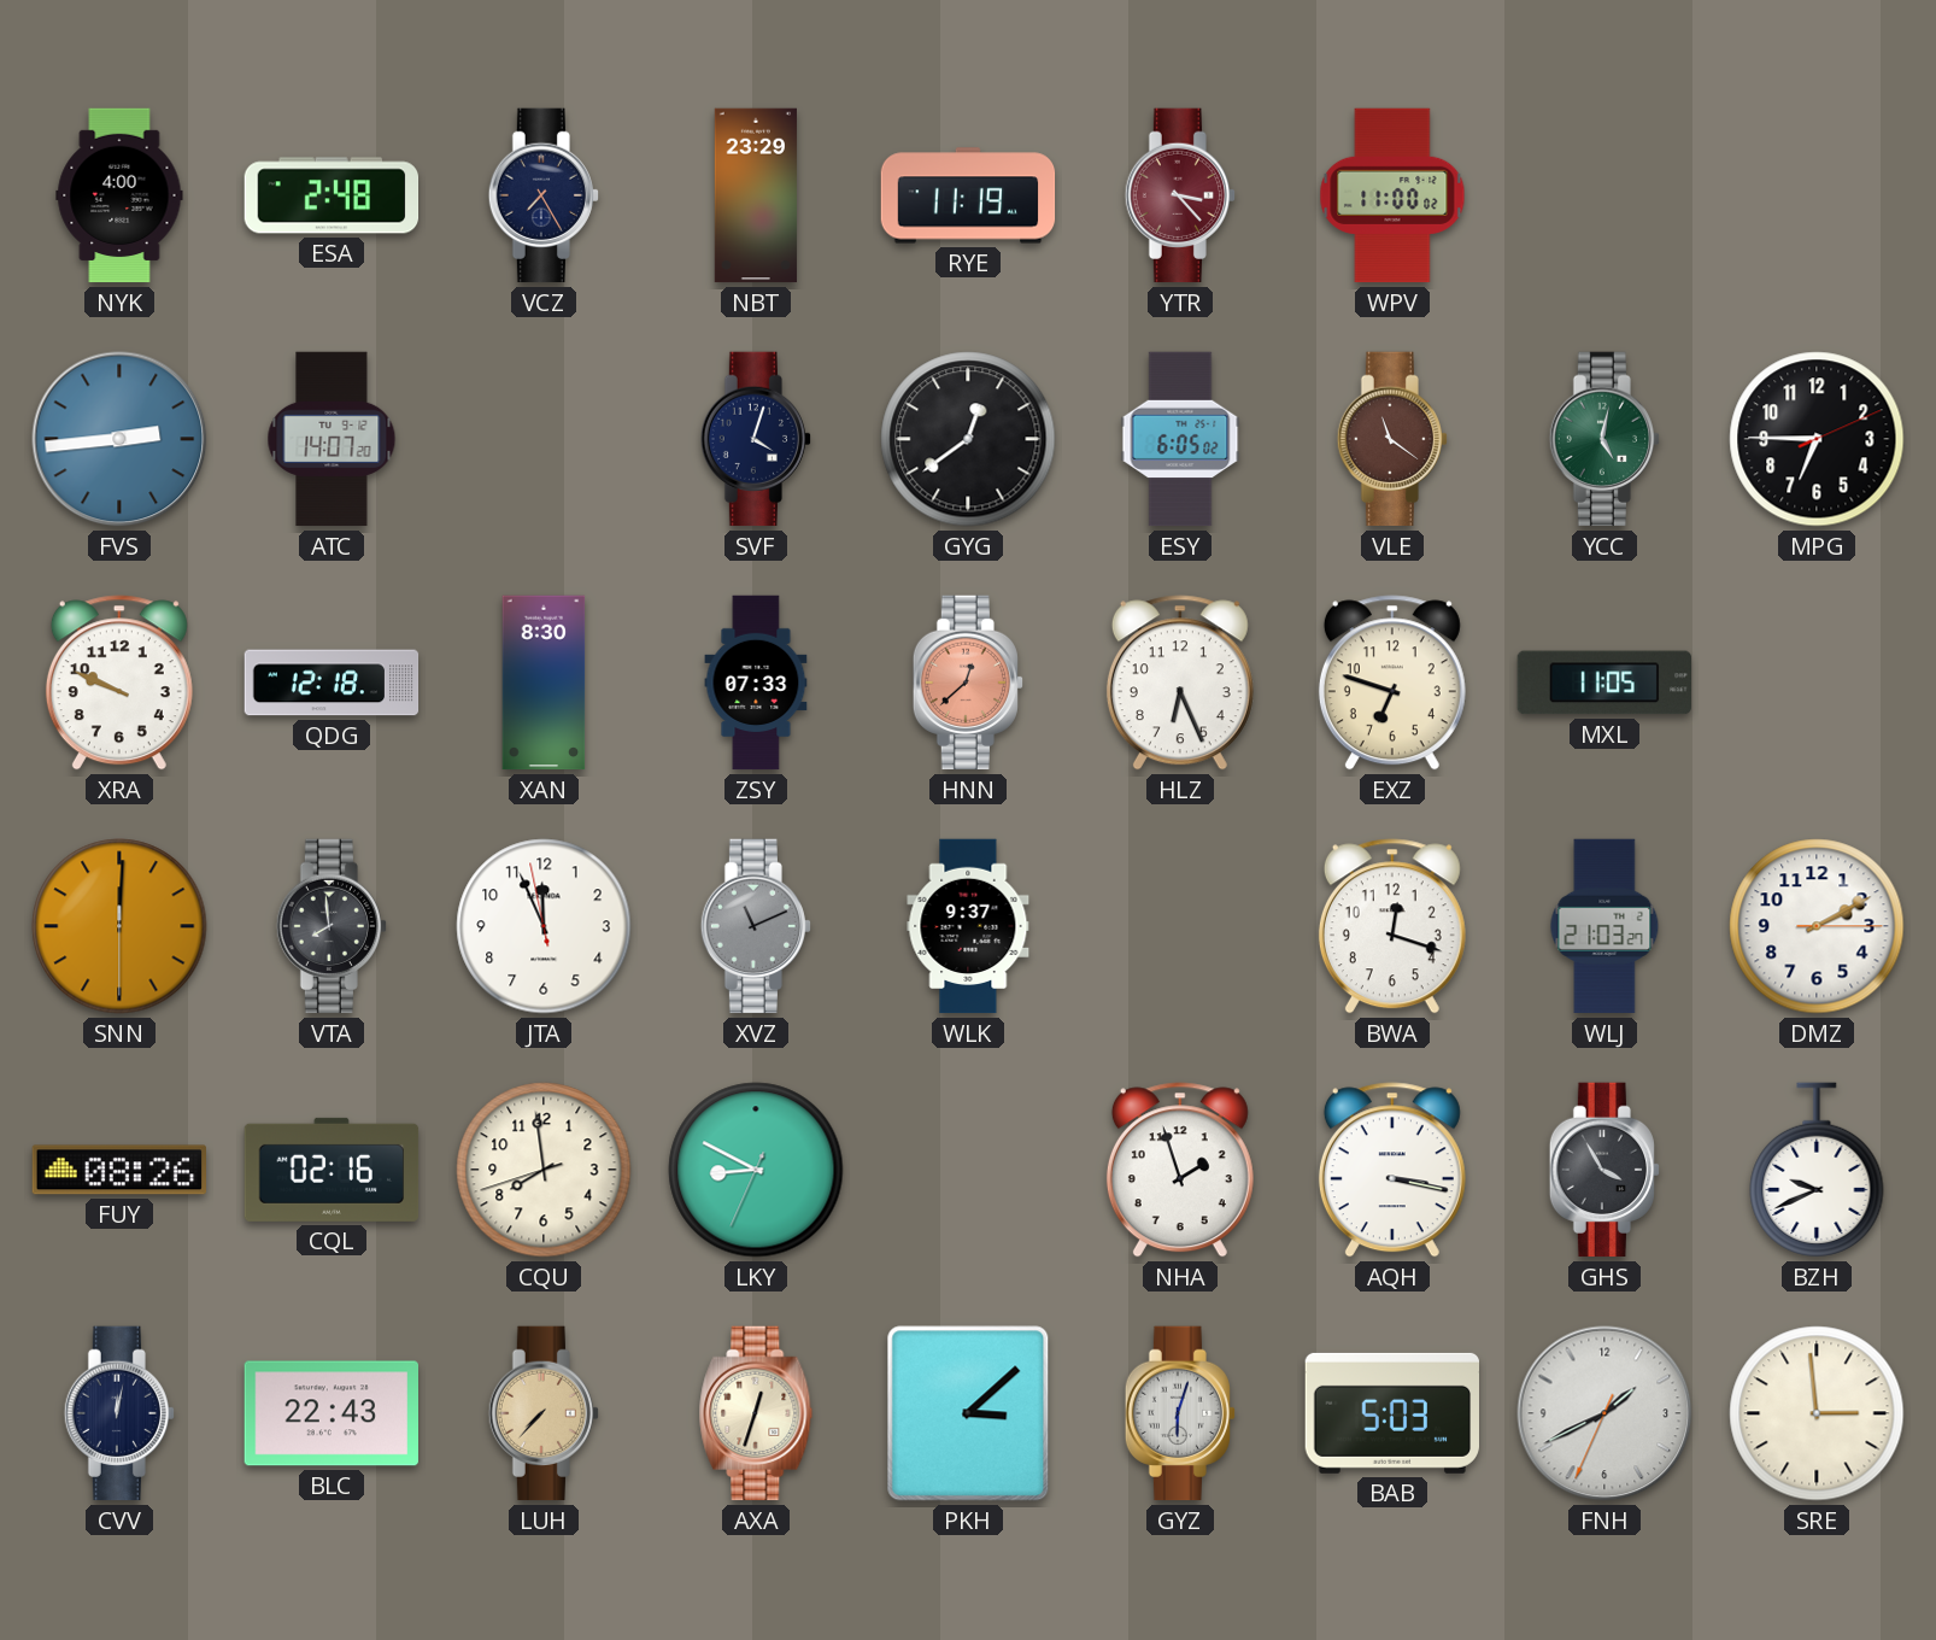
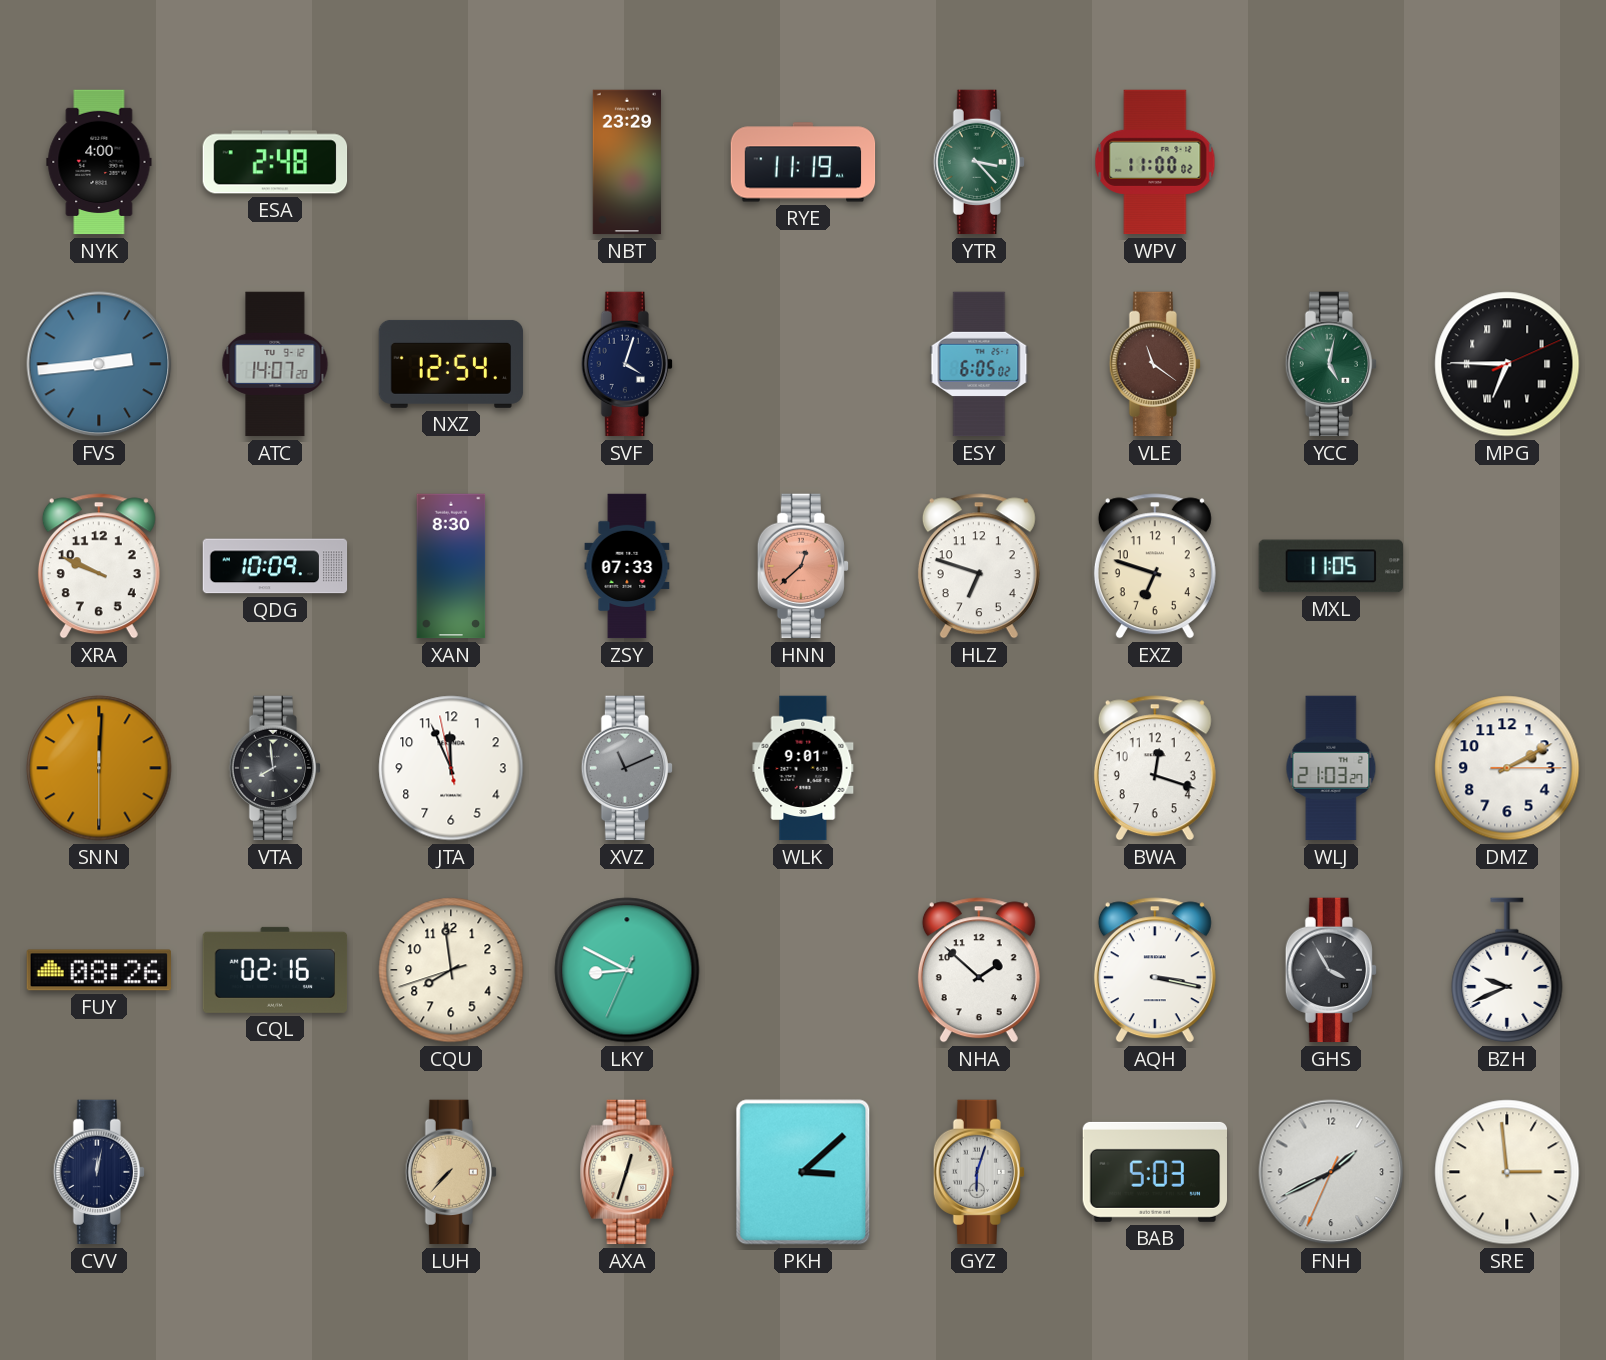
VCZ: 7:25 -> none (542, 195)
YTR dial: burgundy -> green (978, 162)
NXZ: none -> 12:54 (451, 364)
GYG: 12:39 -> none (968, 439)
MPG numerals: Arabic -> Roman (1507, 364)
QDG: 12:18 -> 10:09 (275, 566)
HLZ: 6:26 -> 6:48 (979, 566)
WLK: 9:37 -> 9:01 (803, 768)
NHA: 1:57 -> 1:52 (979, 970)
BLC: 22:43 -> none (330, 1413)
